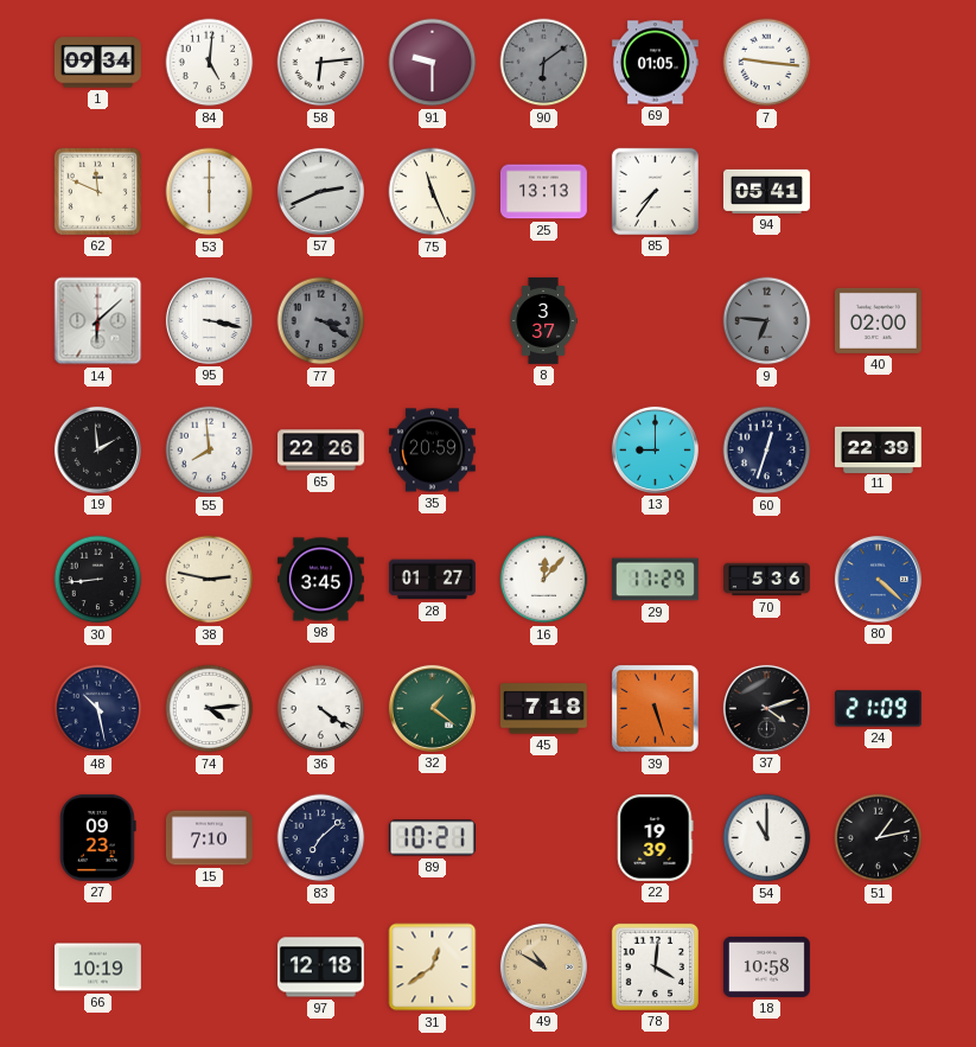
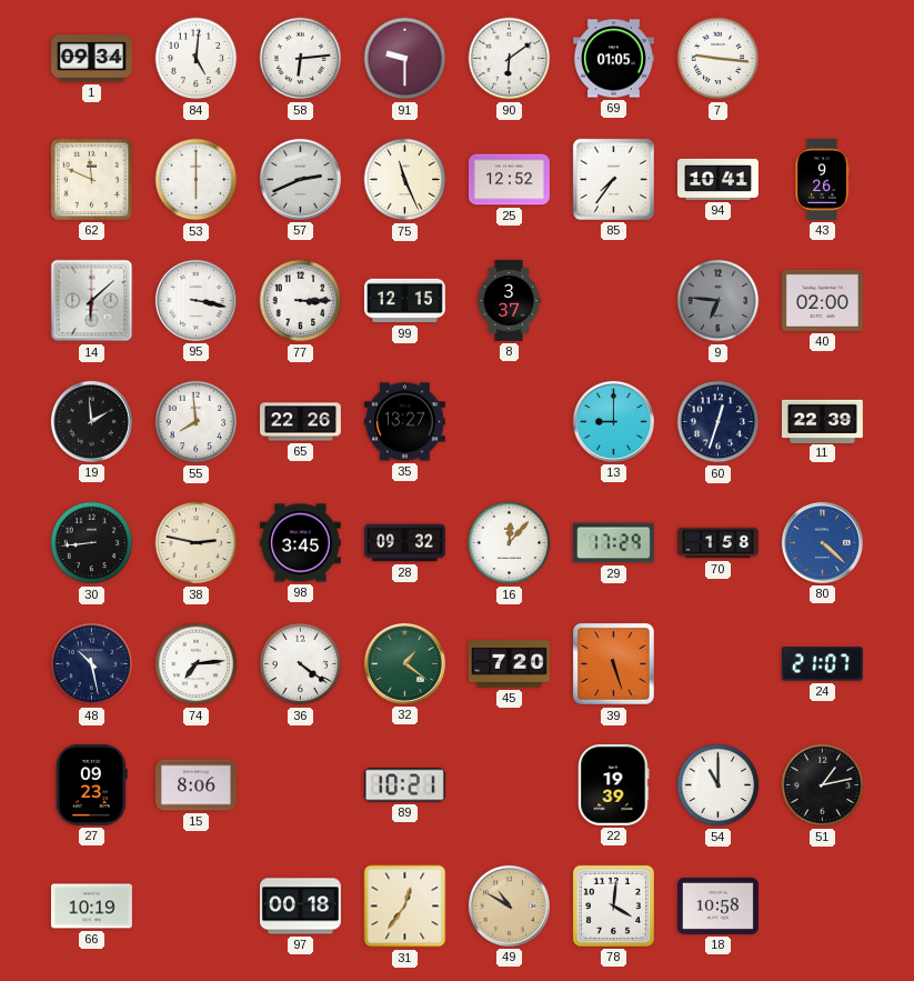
90 dial: grey -> white (510, 59)
25: 13:13 -> 12:52 (509, 180)
94: 05:41 -> 10:41 (717, 179)
43: none -> 9:26 (822, 179)
77: 3:20 -> 3:15 (301, 301)
77 dial: grey -> white (301, 301)
99: none -> 12:15 (404, 301)
35: 20:59 -> 13:27 (404, 422)
28: 01:27 -> 09:32 (404, 543)
70: 5:36 -> 1:58 (719, 543)
74: 4:14 -> 7:14 (197, 664)
45: 7:18 -> 7:20 (509, 664)
37: 4:12 -> none (766, 708)
24: 21:09 -> 21:07 (822, 664)
15: 7:10 -> 8:06 (195, 785)
83: 7:08 -> none (321, 838)
97: 12:18 -> 00:18 (300, 907)
31: 12:39 -> 12:36 (405, 907)
